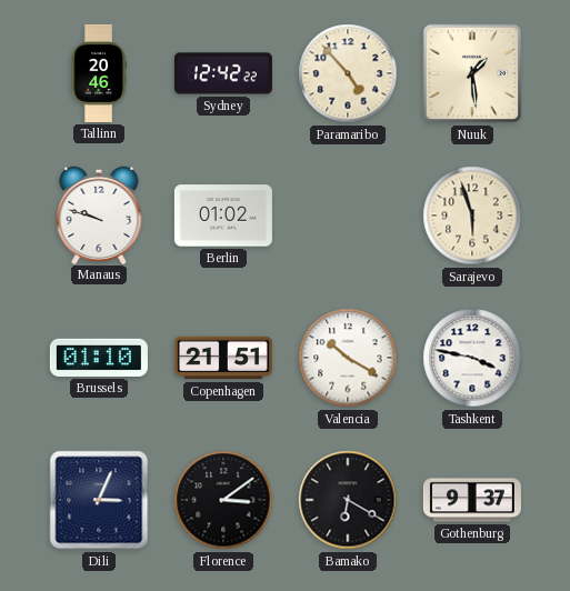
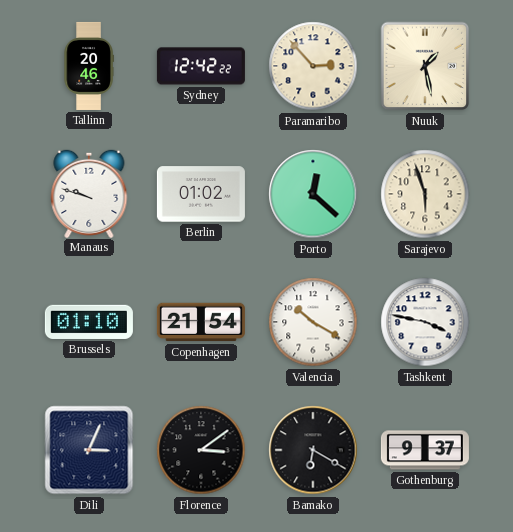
Paramaribo: 4:53 -> 2:53 (313, 66)
Nuuk: 1:29 -> 1:28 (425, 66)
Porto: none -> 12:22 (313, 194)
Copenhagen: 21:51 -> 21:54 (201, 322)
